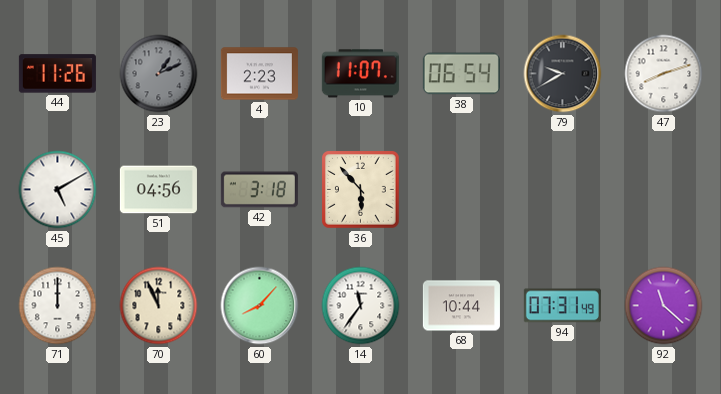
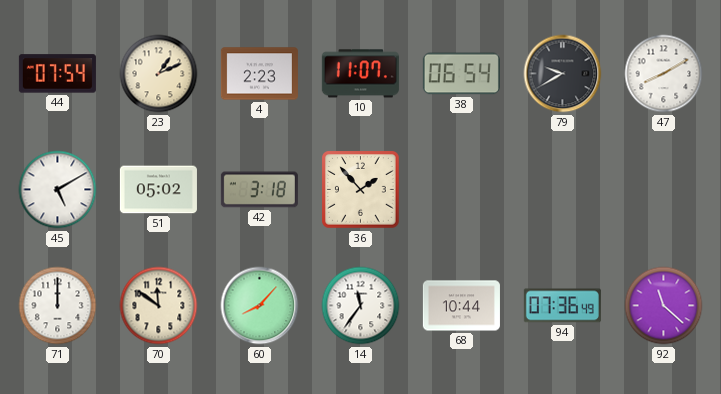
44: 11:26 -> 07:54 (57, 74)
23 dial: grey -> cream (159, 74)
47: 8:12 -> 8:10 (664, 74)
51: 04:56 -> 05:02 (158, 190)
36: 5:53 -> 1:53 (361, 190)
70: 11:56 -> 11:51 (159, 306)
94: 07:31 -> 07:36 (562, 306)
